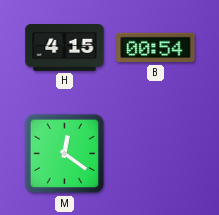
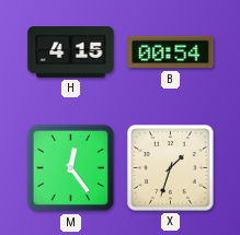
M: 12:21 -> 12:24 (71, 168)
X: none -> 1:33 (171, 168)
